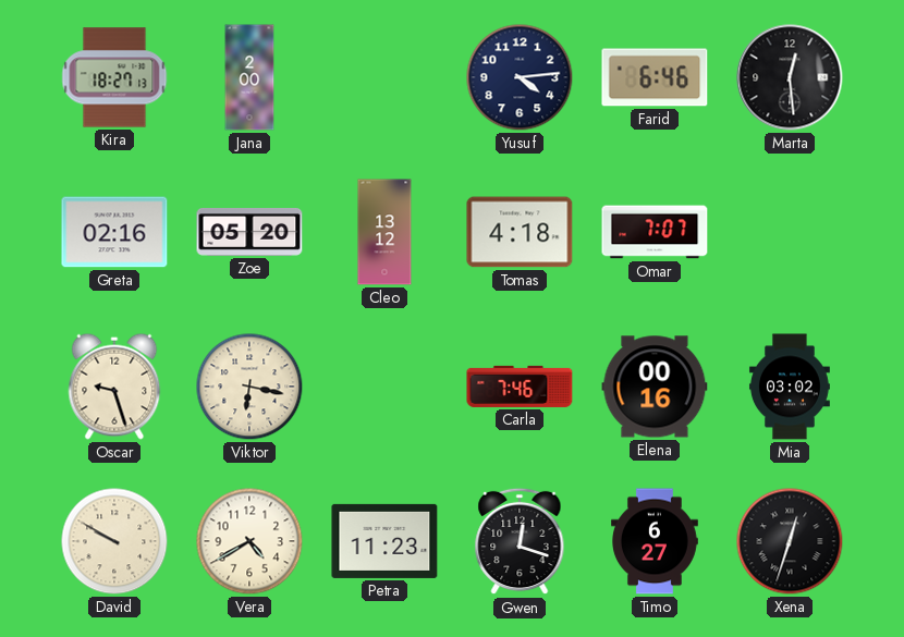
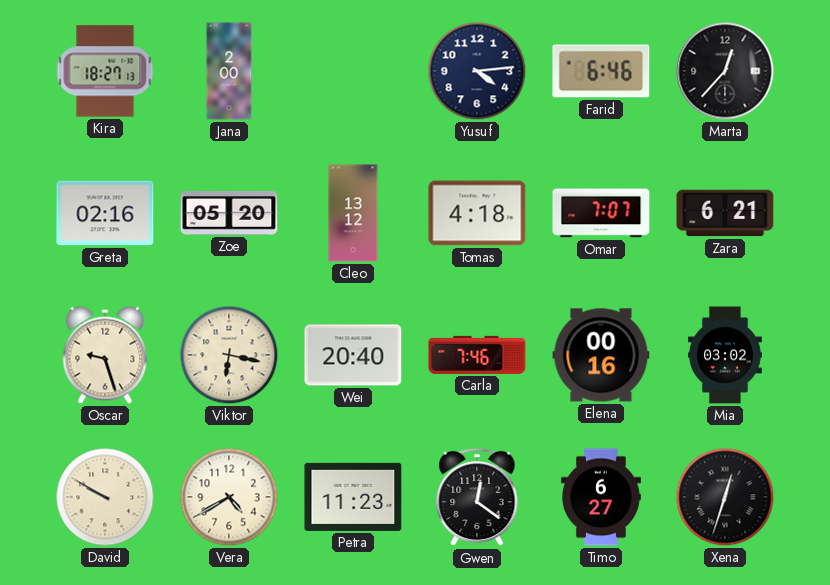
Marta: 12:29 -> 12:37 (725, 71)
Zara: none -> 6:21 (725, 213)
Wei: none -> 20:40 (353, 355)
Gwen: 12:18 -> 12:21 (477, 497)
